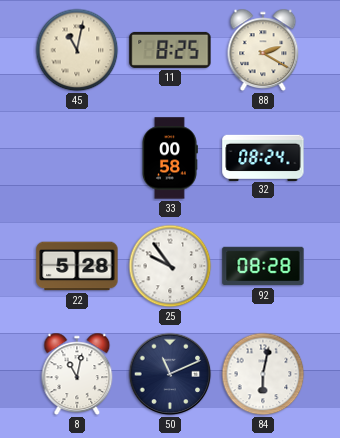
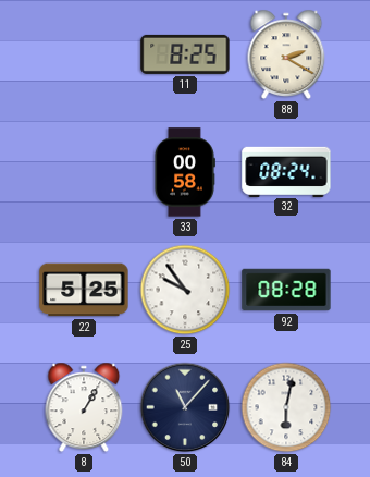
45: 11:02 -> none (77, 50)
22: 5:28 -> 5:25 (84, 290)
8: 11:02 -> 1:05 (84, 407)
50: 11:11 -> 11:07 (185, 407)
